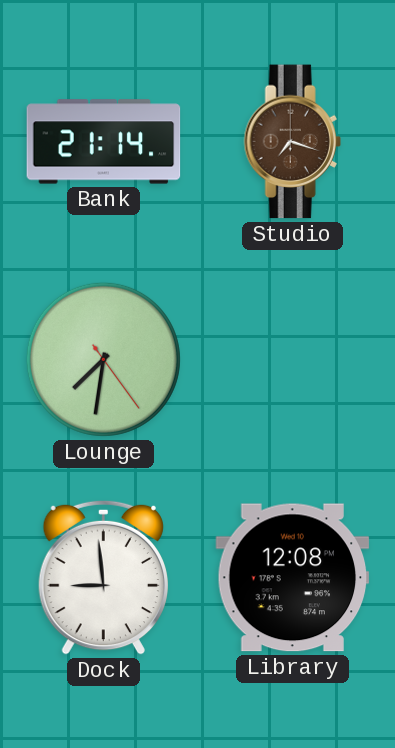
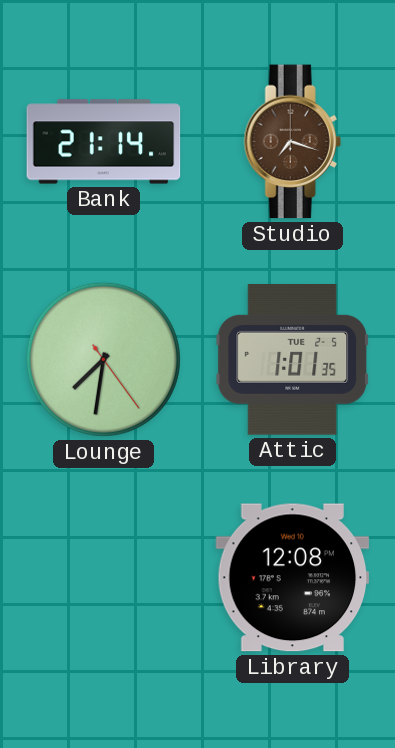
Attic: none -> 1:01 (293, 360)
Dock: 8:59 -> none (103, 577)
